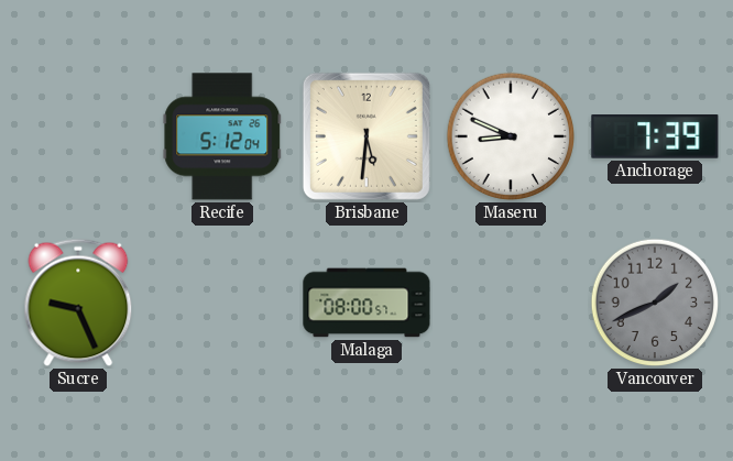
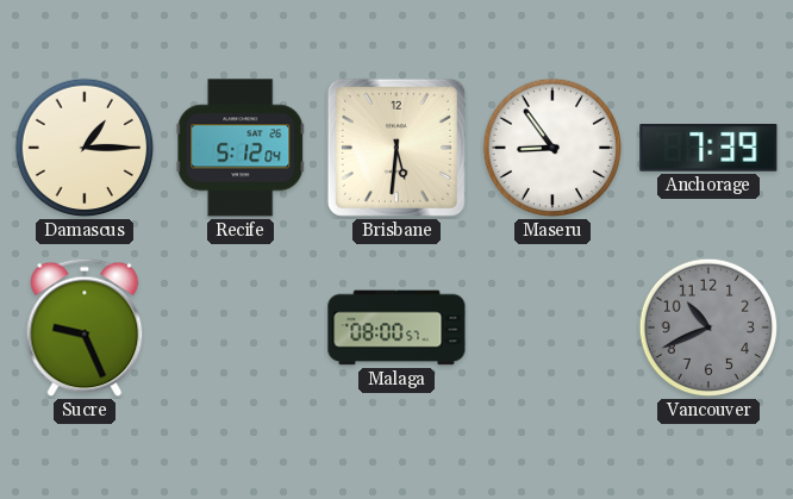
Damascus: none -> 1:15 (85, 148)
Maseru: 8:49 -> 8:54 (552, 148)
Vancouver: 1:41 -> 10:41 (708, 328)
